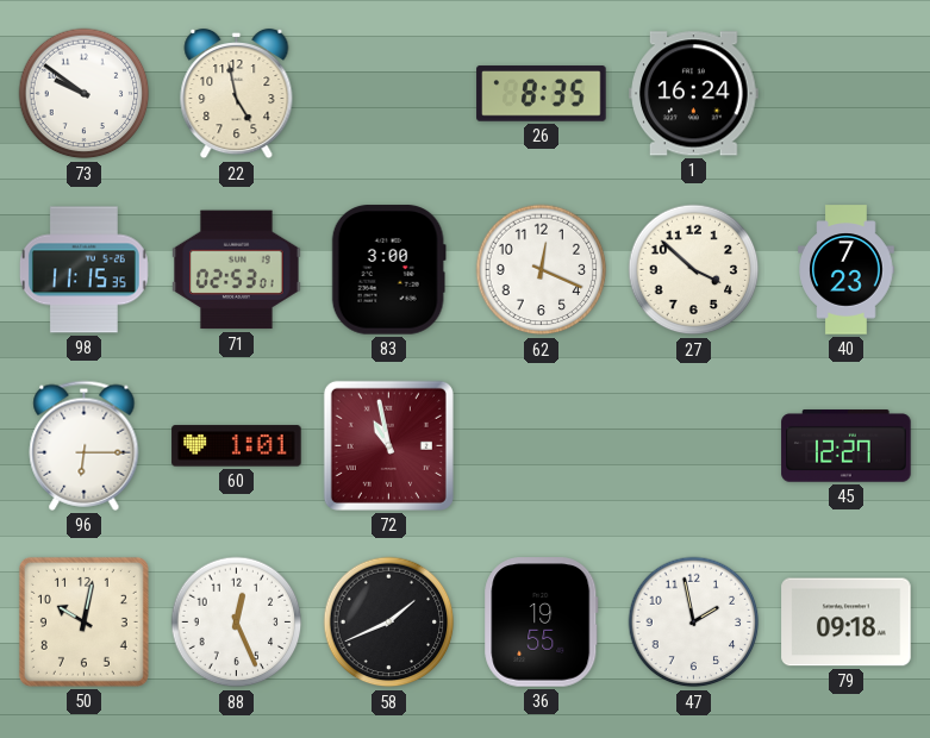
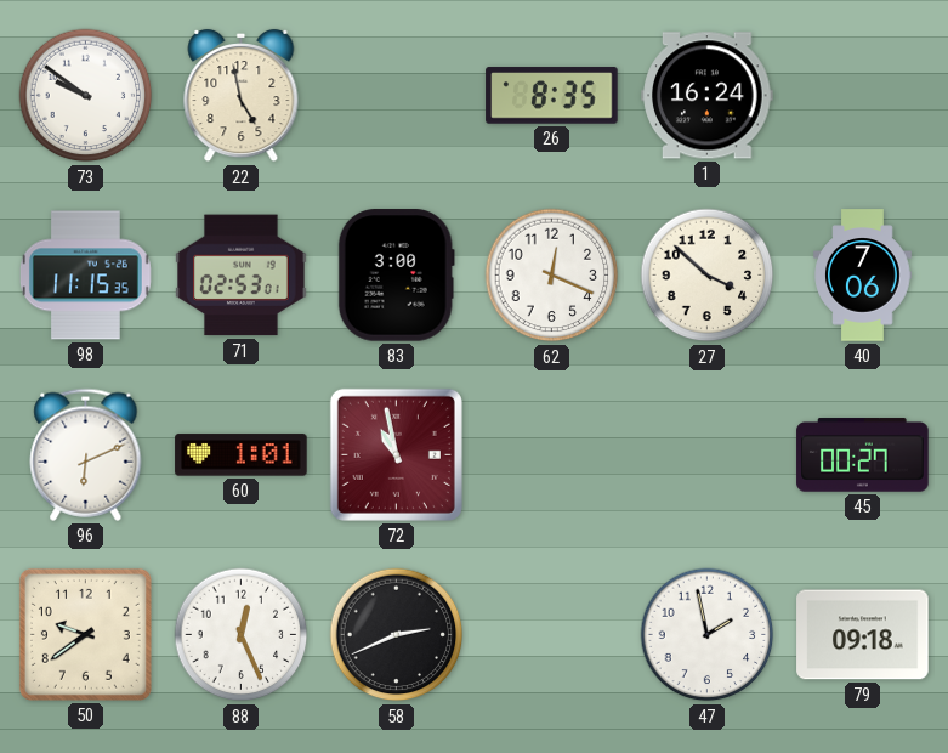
40: 7:23 -> 7:06 (863, 276)
96: 6:15 -> 6:11 (86, 454)
45: 12:27 -> 00:27 (863, 455)
50: 10:02 -> 9:39 (85, 634)
58: 1:41 -> 2:41 (397, 635)
36: 19:55 -> none (542, 623)
